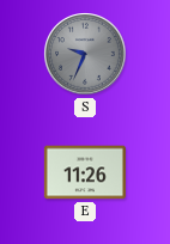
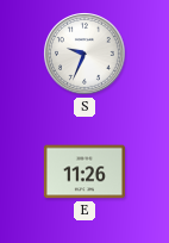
S dial: grey -> white (86, 55)
